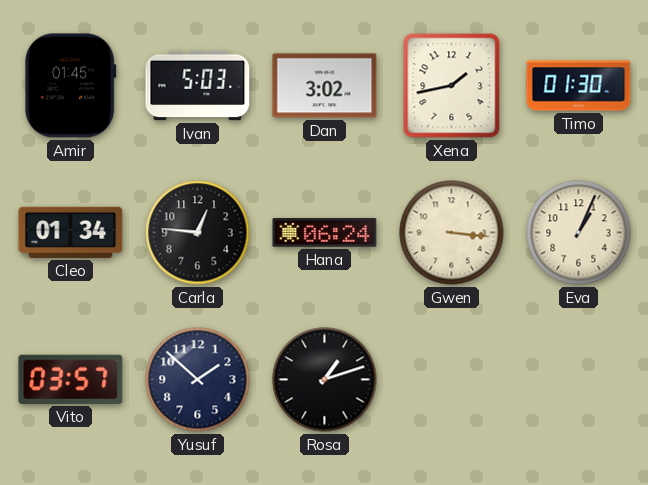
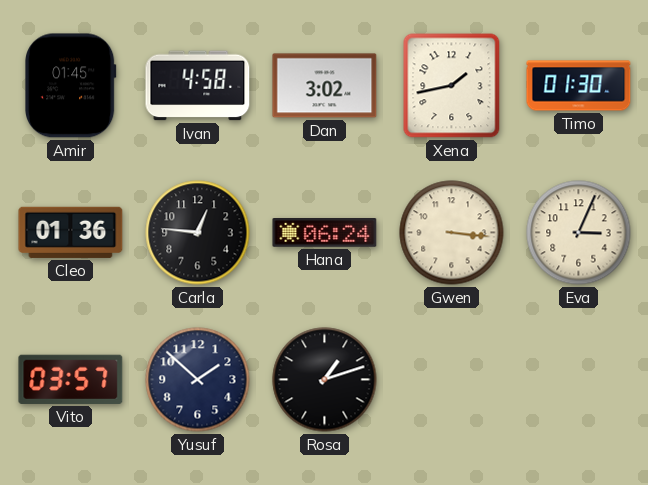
Ivan: 5:03 -> 4:58 (198, 86)
Cleo: 01:34 -> 01:36 (71, 232)
Eva: 1:04 -> 3:04 (579, 233)
